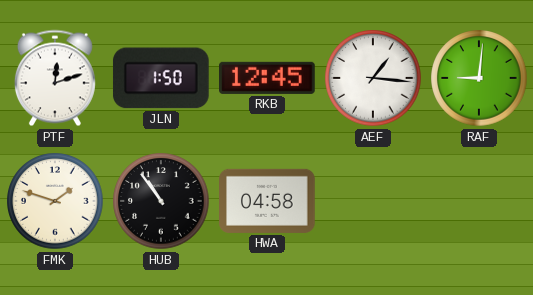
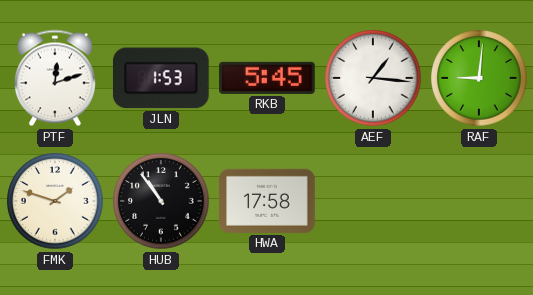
JLN: 1:50 -> 1:53 (161, 78)
RKB: 12:45 -> 5:45 (268, 78)
HWA: 04:58 -> 17:58 (268, 201)
